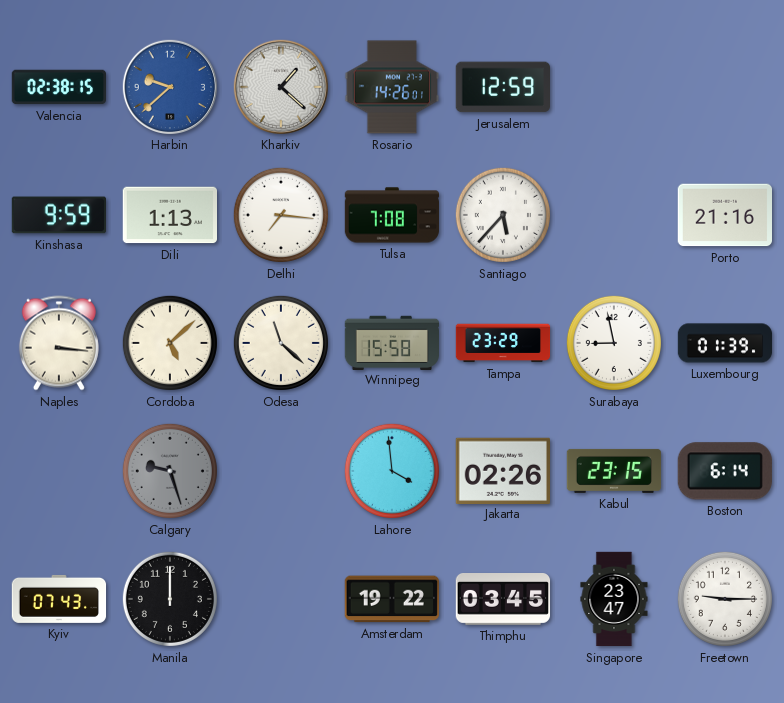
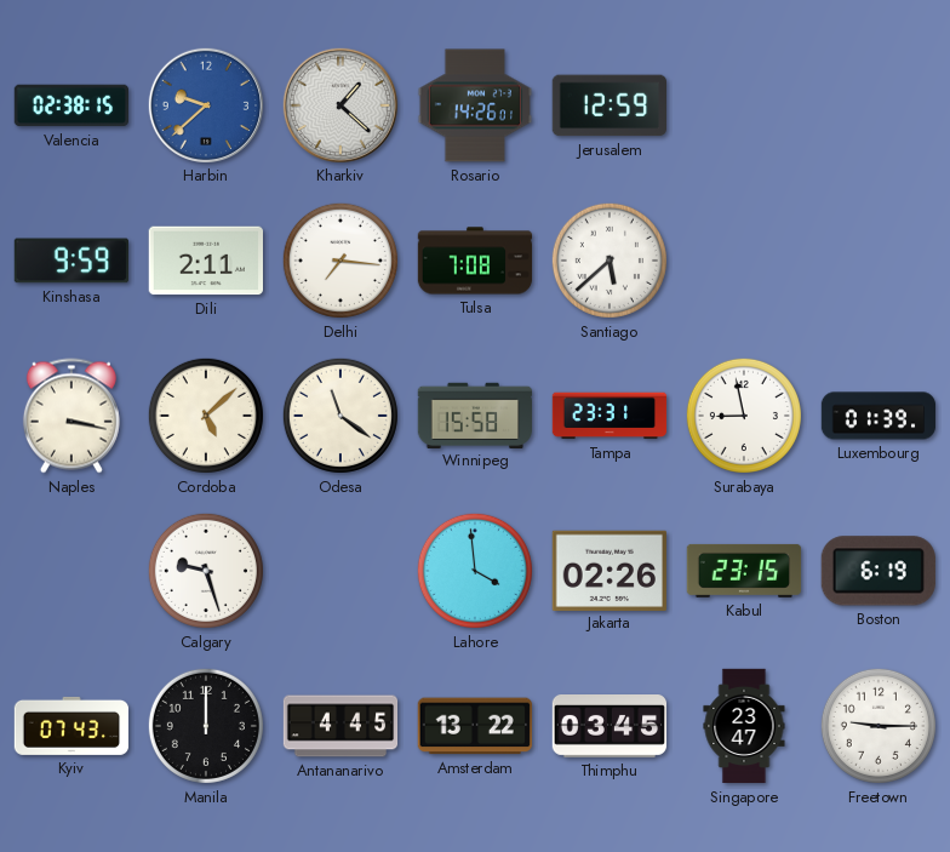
Dili: 1:13 -> 2:11 (205, 261)
Santiago: 5:37 -> 5:38 (610, 261)
Porto: 21:16 -> none (724, 215)
Naples: 3:16 -> 3:17 (71, 416)
Odesa: 11:22 -> 11:21 (340, 416)
Tampa: 23:29 -> 23:31 (610, 416)
Calgary dial: grey -> white (206, 571)
Boston: 6:14 -> 6:19 (879, 571)
Antananarivo: none -> 4:45 (340, 726)
Amsterdam: 19:22 -> 13:22 (474, 726)
